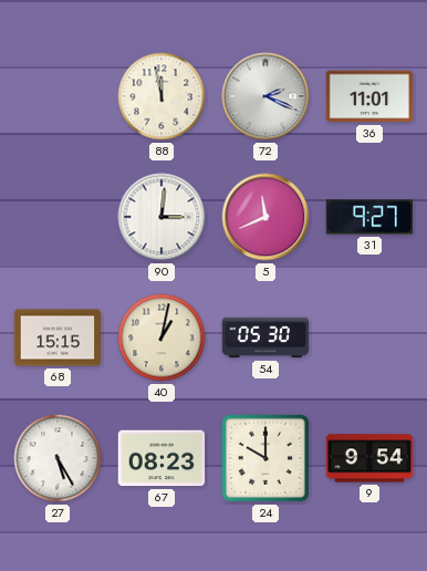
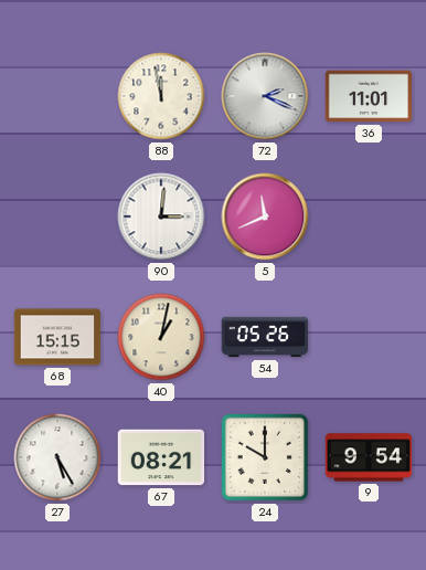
31: 9:27 -> none (369, 217)
54: 05:30 -> 05:26 (265, 337)
67: 08:23 -> 08:21 (161, 457)
